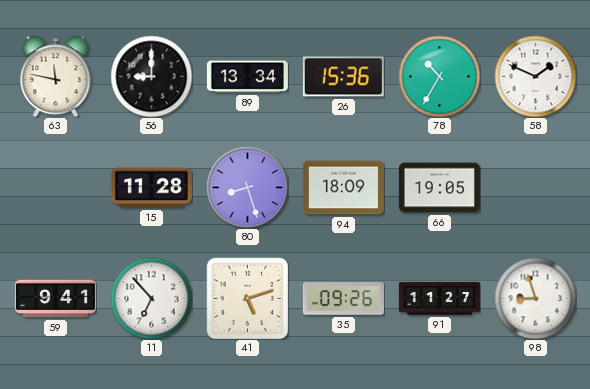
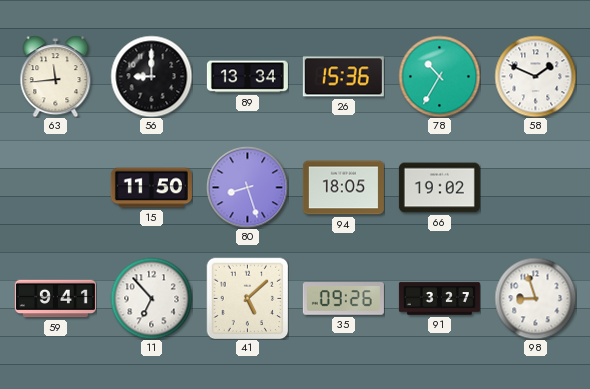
63: 11:47 -> 11:44 (56, 76)
15: 11:28 -> 11:50 (151, 188)
94: 18:09 -> 18:05 (343, 188)
66: 19:05 -> 19:02 (439, 188)
41: 5:12 -> 5:08 (247, 298)
91: 11:27 -> 3:27 (439, 299)
